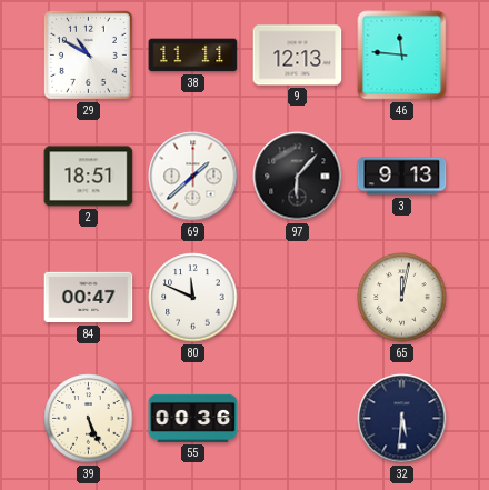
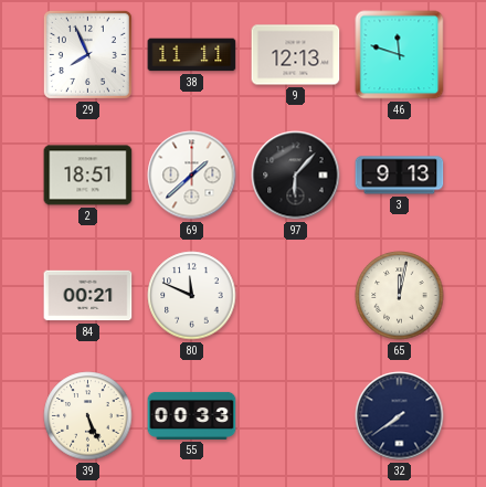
29: 10:50 -> 7:56 (87, 54)
46: 11:46 -> 11:48 (400, 55)
84: 00:47 -> 00:21 (88, 296)
55: 00:36 -> 00:33 (192, 415)
32: 5:31 -> 7:39 (400, 416)
